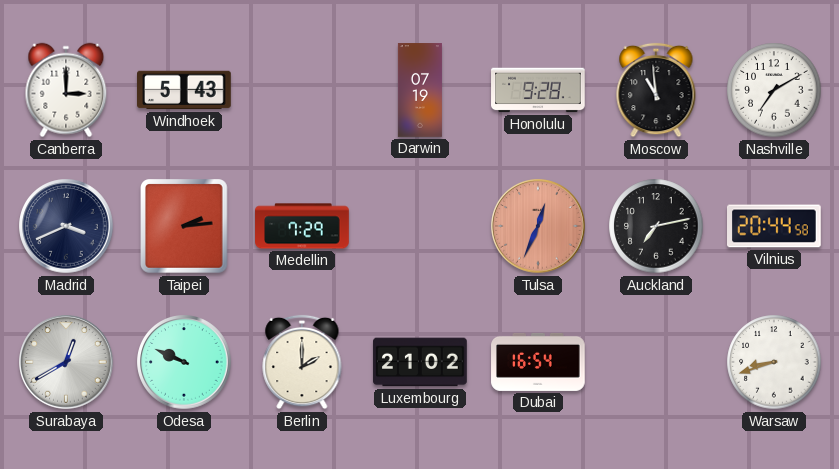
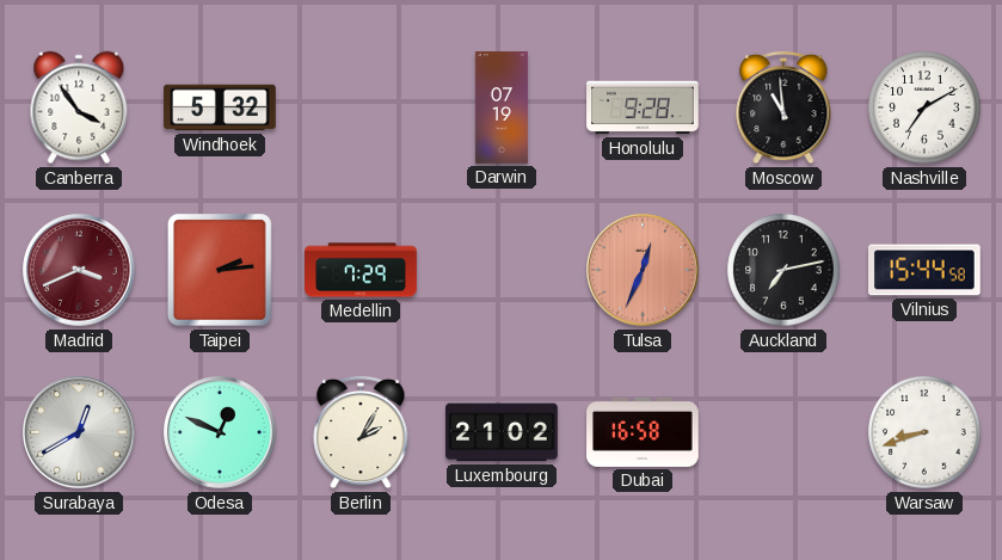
Canberra: 3:00 -> 3:54 (79, 107)
Windhoek: 5:43 -> 5:32 (221, 107)
Madrid dial: navy -> burgundy (79, 270)
Vilnius: 20:44 -> 15:44 (926, 270)
Odesa: 9:49 -> 12:49 (220, 432)
Berlin: 2:00 -> 2:05 (361, 432)
Dubai: 16:54 -> 16:58 (643, 432)
